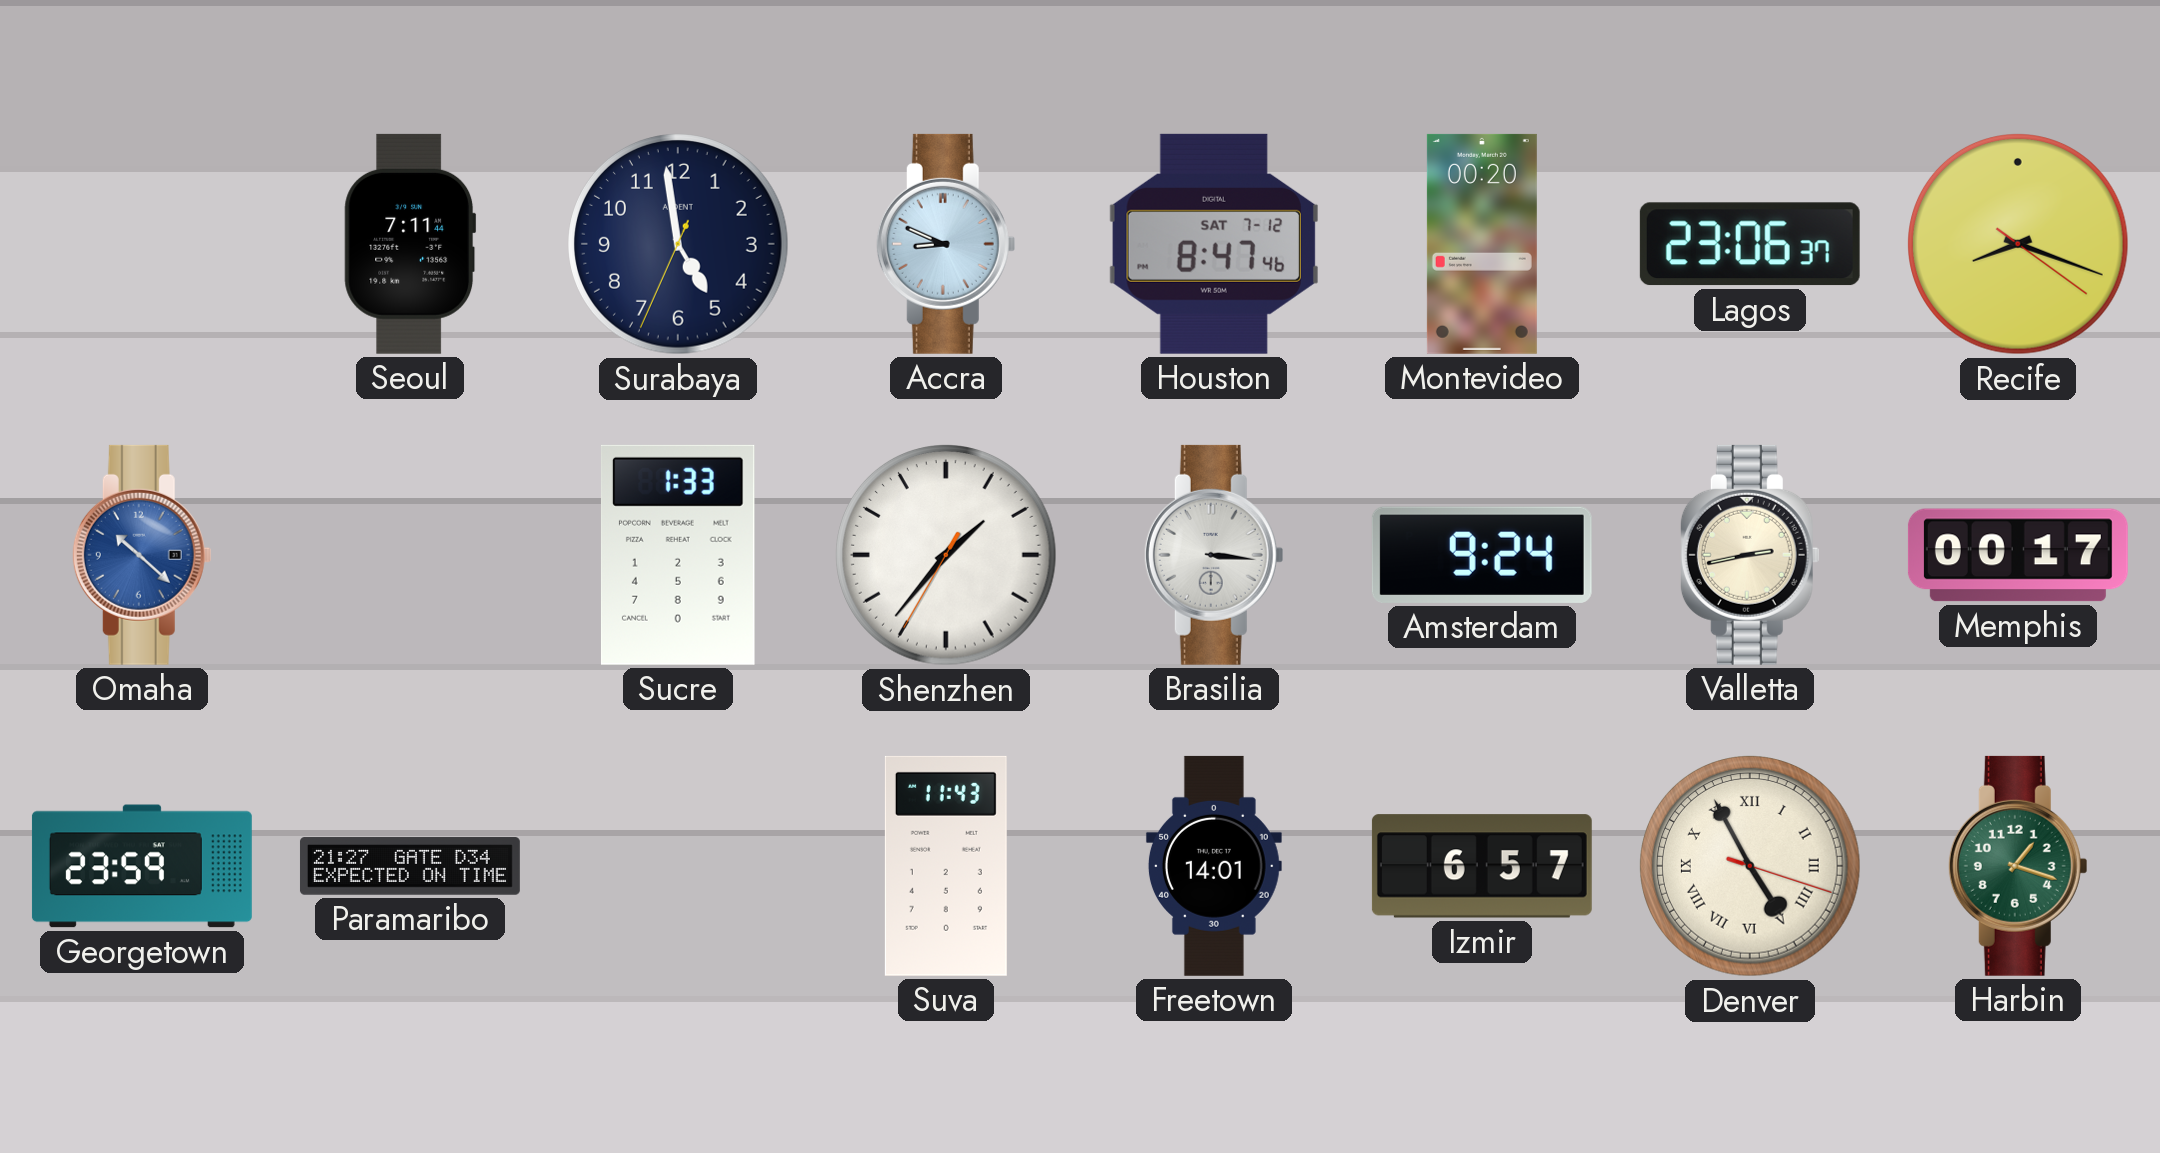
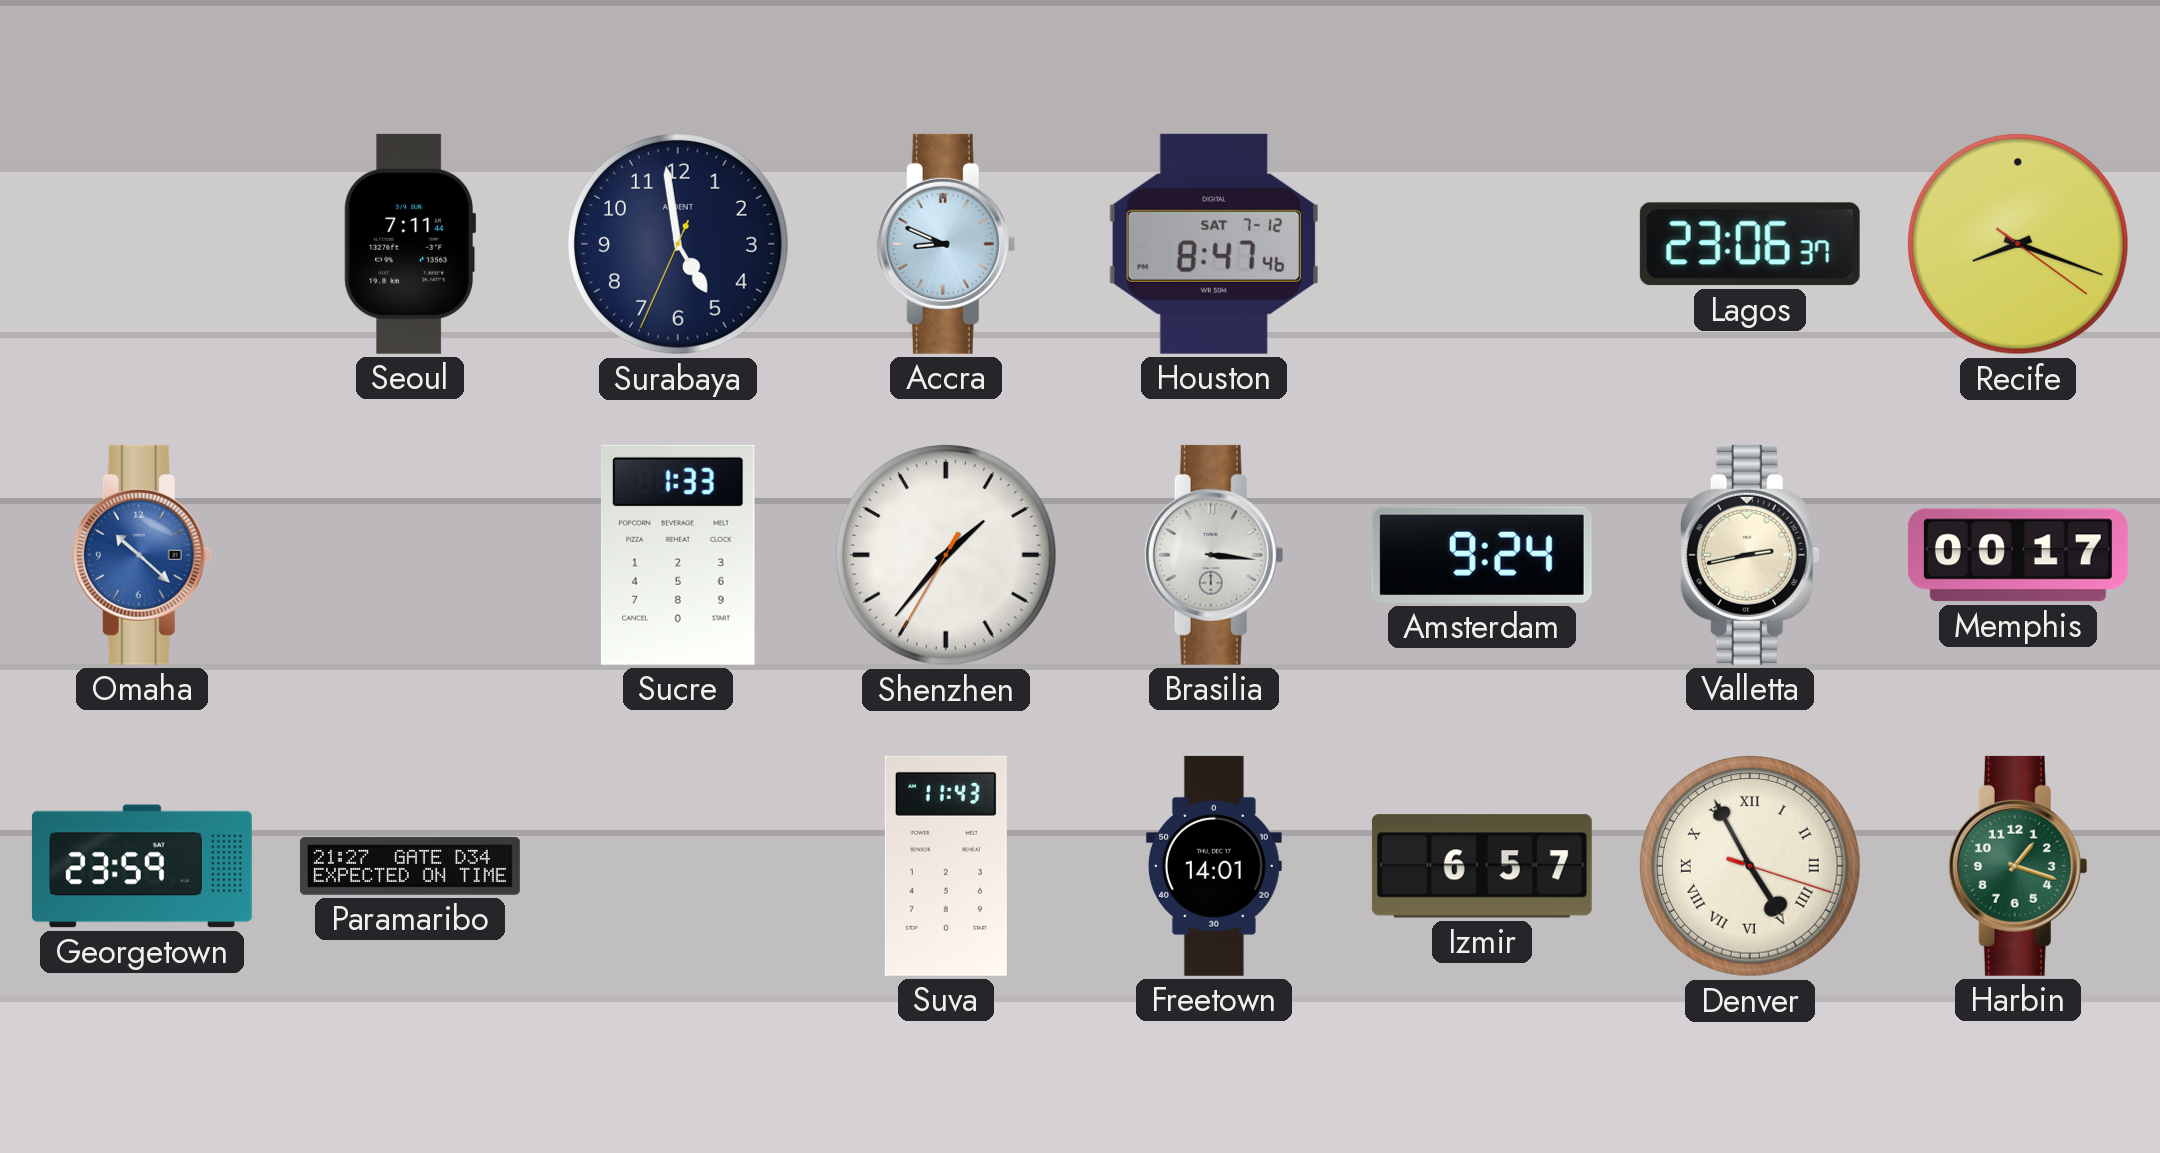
Montevideo: 00:20 -> none (1482, 244)
